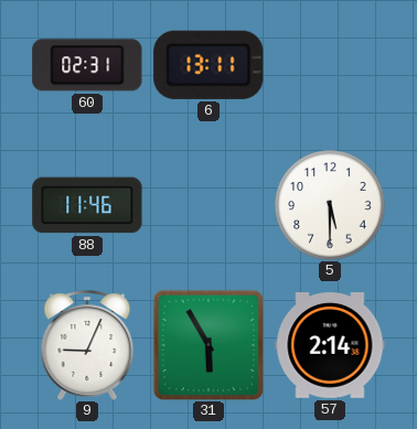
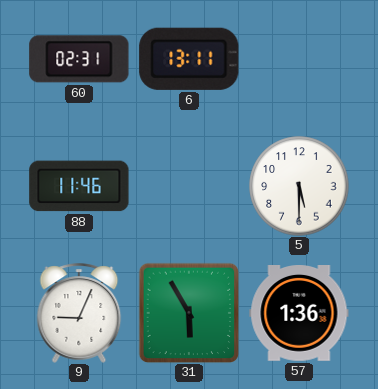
57: 2:14 -> 1:36 (299, 314)
